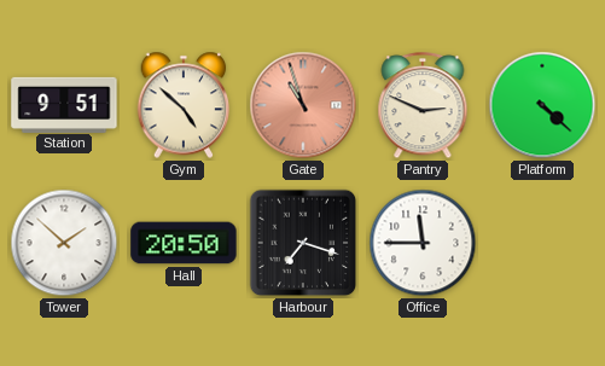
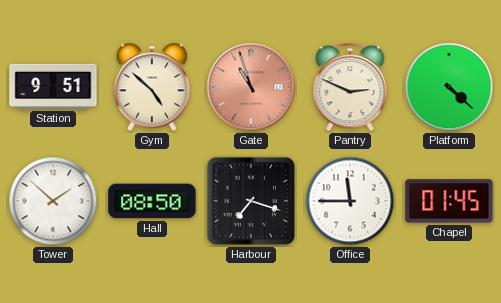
Hall: 20:50 -> 08:50 (152, 201)
Chapel: none -> 01:45 (449, 201)
